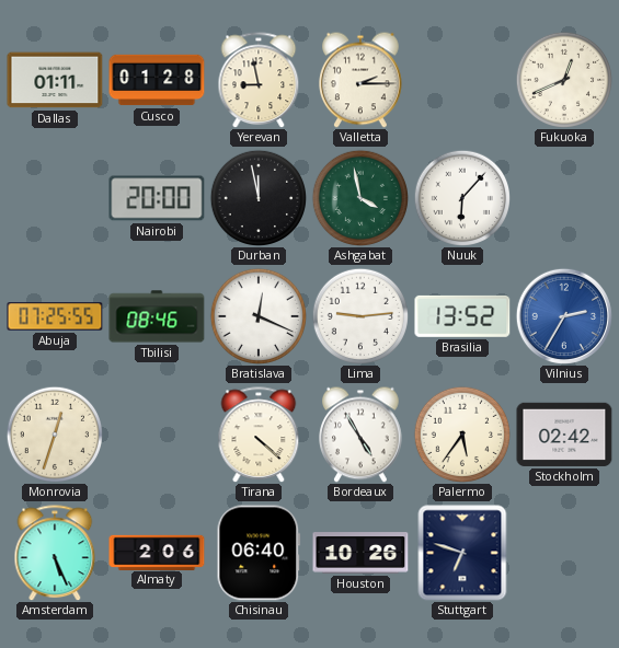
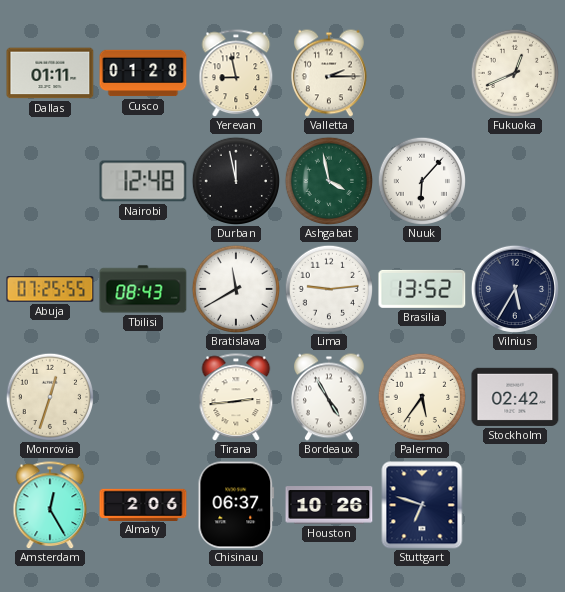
Nairobi: 20:00 -> 12:48 (143, 181)
Tbilisi: 08:46 -> 08:43 (143, 289)
Bratislava: 12:19 -> 11:40 (235, 288)
Vilnius: 2:35 -> 5:35 (515, 289)
Vilnius dial: blue -> navy (515, 289)
Tirana: 4:22 -> 2:44 (236, 397)
Amsterdam: 5:26 -> 12:25 (50, 505)
Chisinau: 06:40 -> 06:37 (236, 505)
